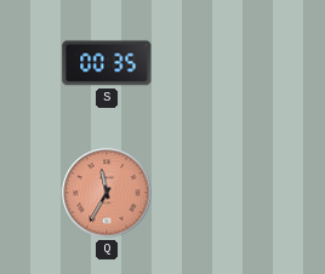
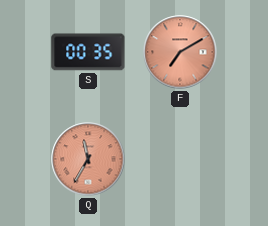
F: none -> 7:10 (180, 52)
